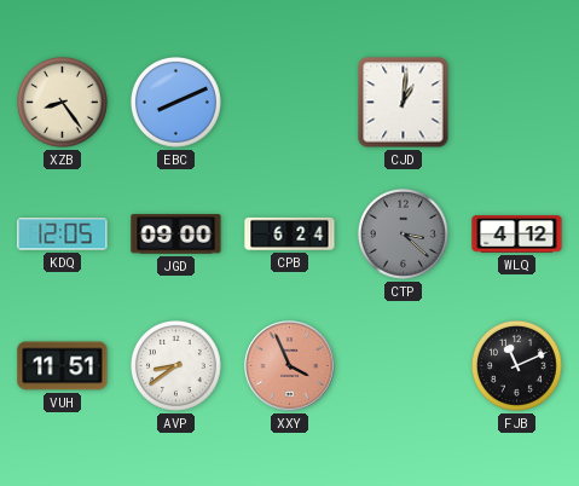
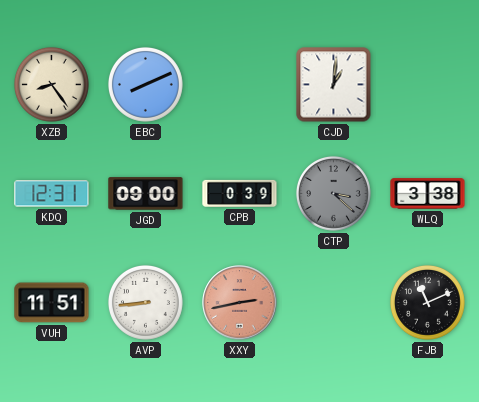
KDQ: 12:05 -> 12:31 (52, 194)
CPB: 6:24 -> 0:39 (240, 193)
WLQ: 4:12 -> 3:38 (428, 194)
AVP: 8:39 -> 8:44 (146, 303)
XXY: 3:56 -> 2:43 (240, 303)
